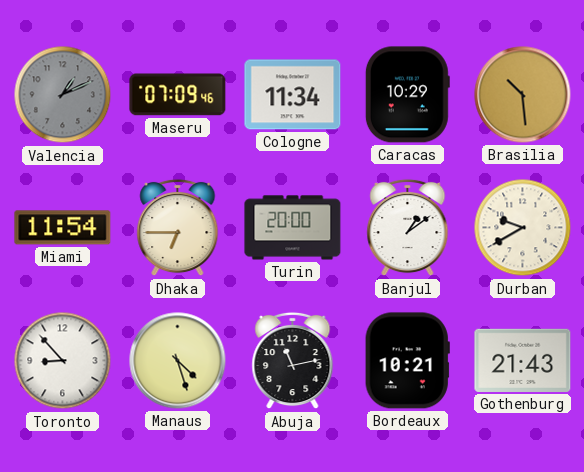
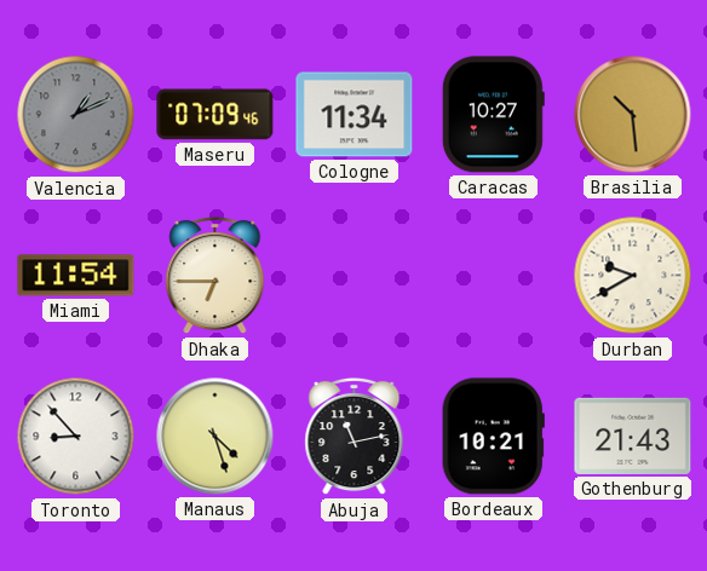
Caracas: 10:29 -> 10:27 (493, 115)
Turin: 20:00 -> none (293, 228)
Banjul: 1:09 -> none (408, 228)
